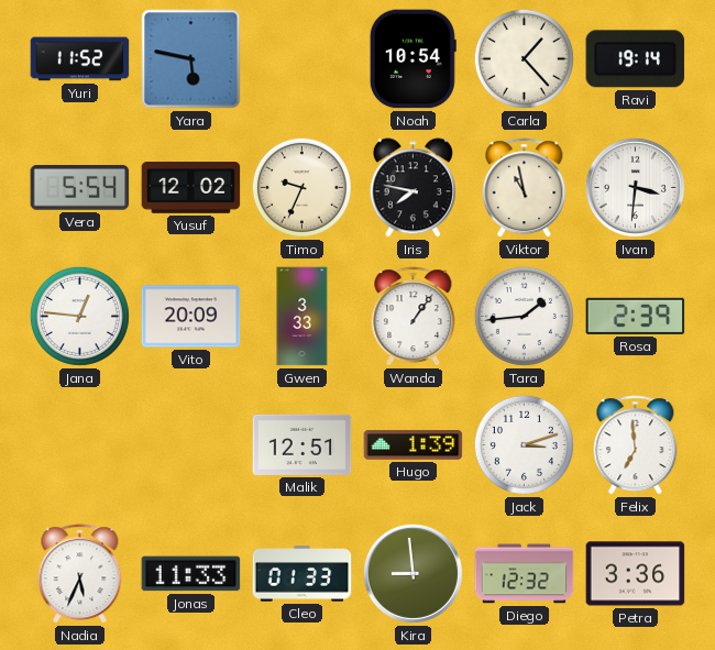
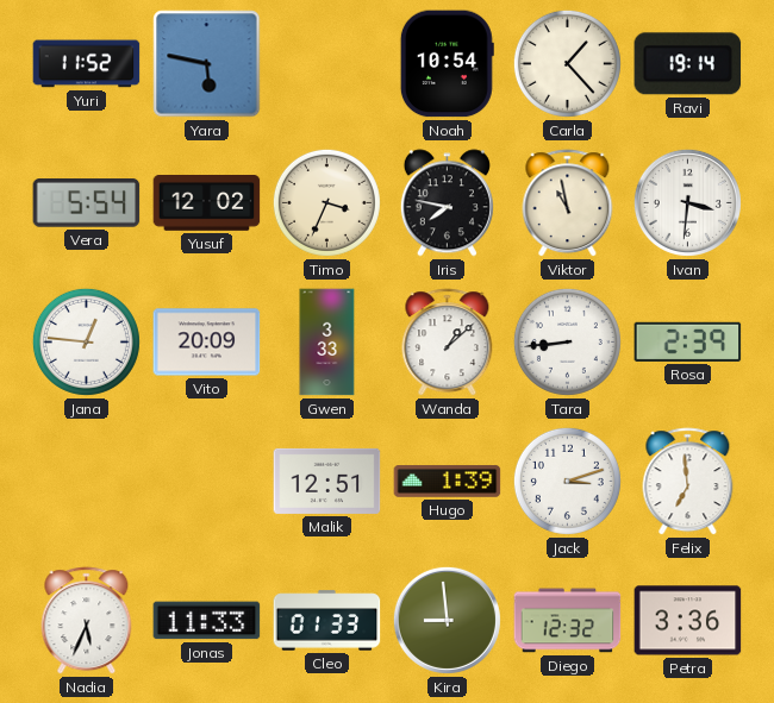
Timo: 9:34 -> 3:34 (326, 202)
Wanda: 1:06 -> 1:08 (448, 343)
Tara: 1:44 -> 8:44 (567, 341)
